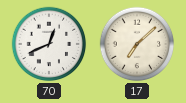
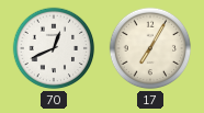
17: 7:08 -> 7:05 (150, 48)
